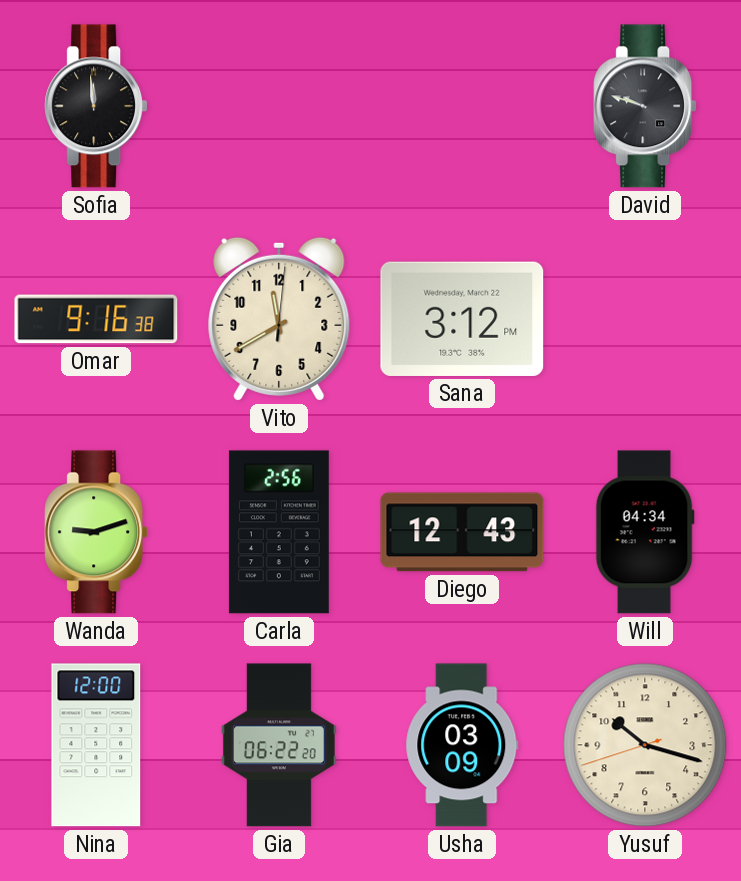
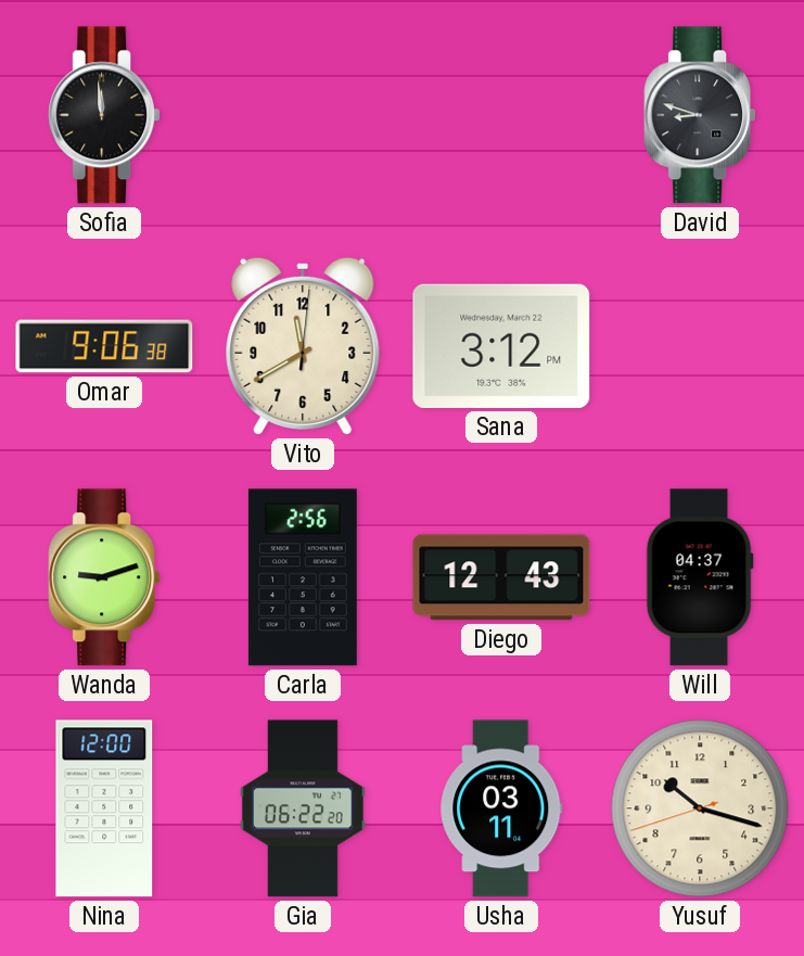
David: 9:48 -> 8:48 (700, 115)
Omar: 9:16 -> 9:06 (104, 346)
Will: 04:34 -> 04:37 (700, 577)
Usha: 03:09 -> 03:11 (501, 808)
